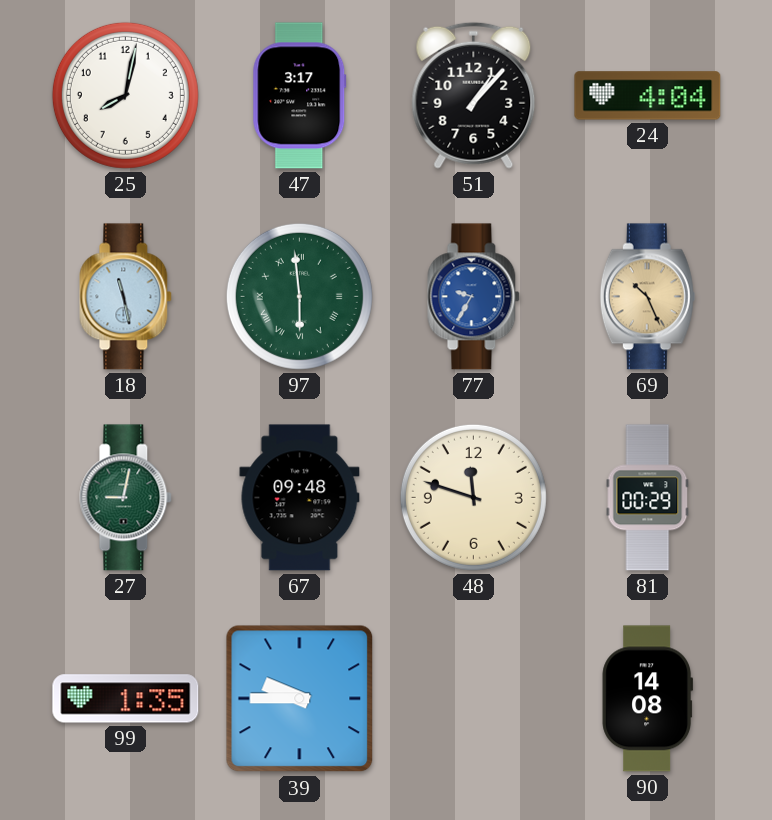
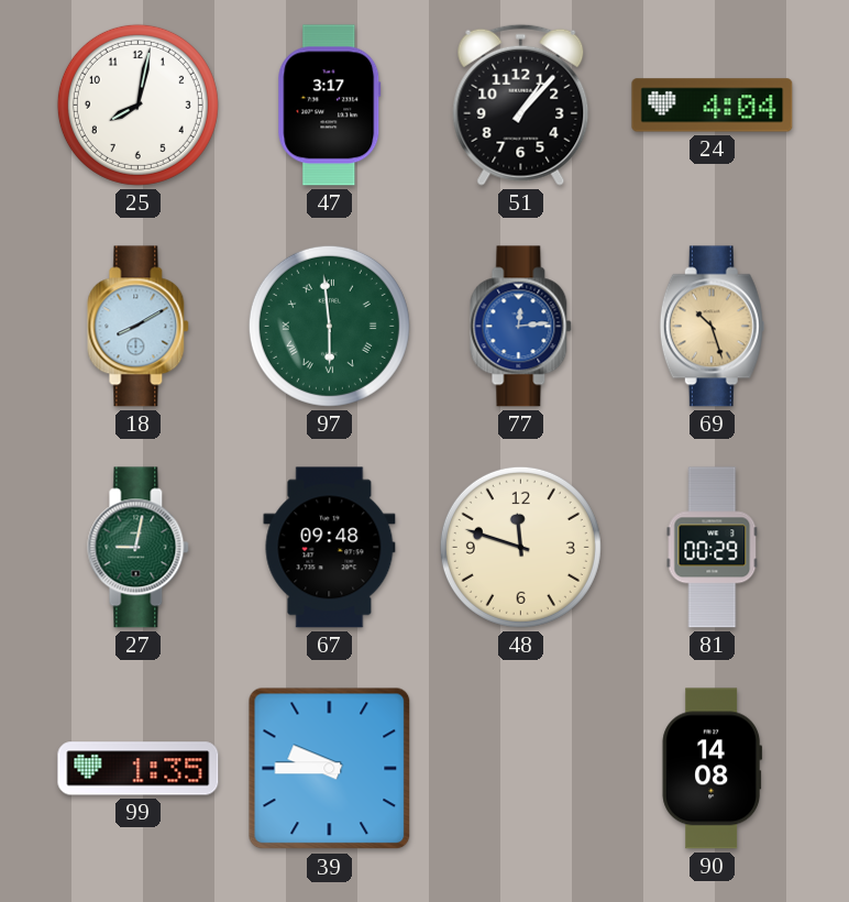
18: 11:28 -> 8:10 (139, 327)
77: 9:35 -> 12:14 (521, 327)
69: 10:26 -> 10:27 (712, 327)
